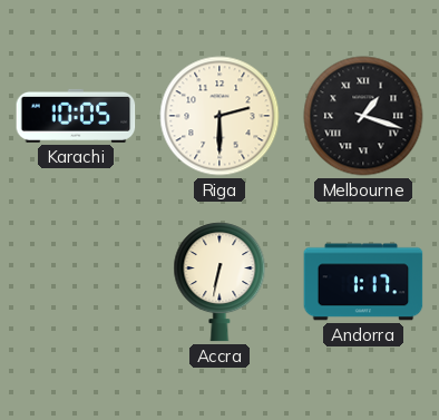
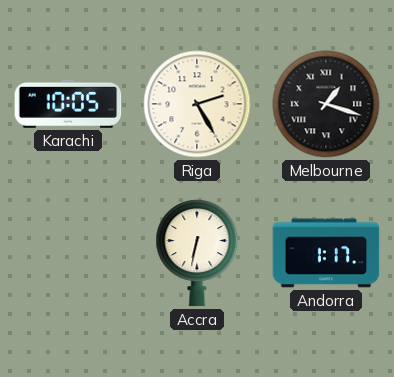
Riga: 2:30 -> 2:25 (197, 104)
